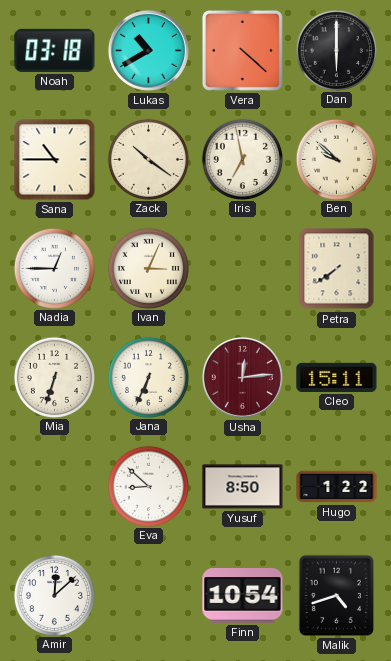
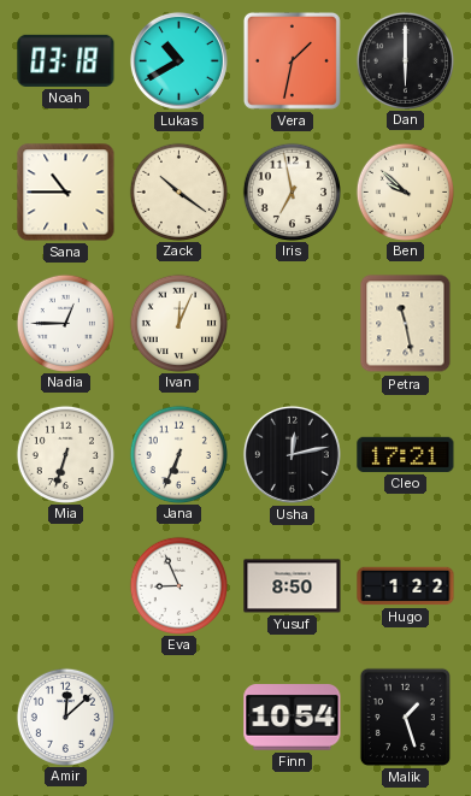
Vera: 4:22 -> 1:32 (292, 60)
Ivan: 3:04 -> 12:04 (178, 323)
Petra: 7:39 -> 11:28 (406, 324)
Usha: 12:14 -> 12:13 (292, 454)
Usha dial: burgundy -> black (292, 454)
Cleo: 15:11 -> 17:21 (406, 454)
Eva: 8:52 -> 8:56 (178, 585)
Malik: 4:42 -> 1:27 (405, 717)
